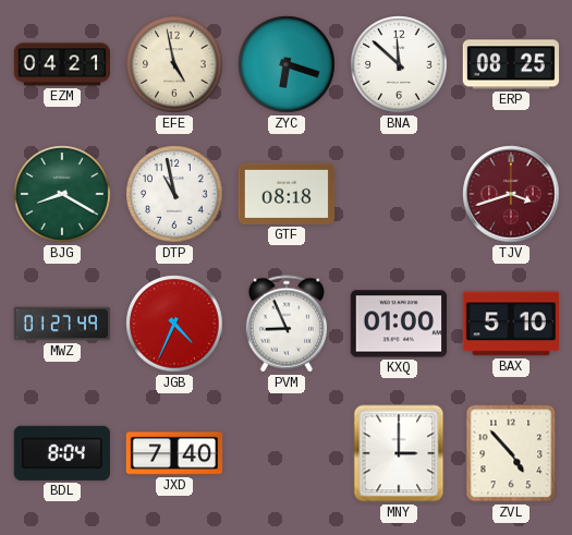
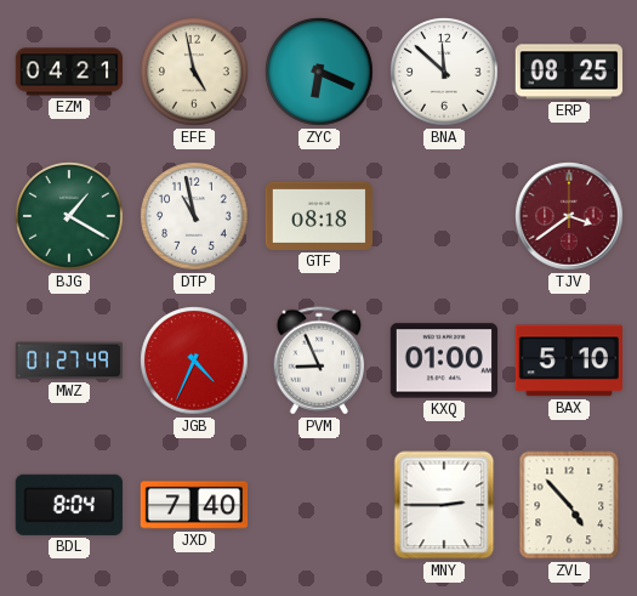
ZYC: 6:18 -> 6:19 (319, 72)
BJG: 8:20 -> 1:20 (69, 216)
TJV: 3:42 -> 3:39 (569, 216)
MNY: 3:00 -> 2:45 (444, 505)
